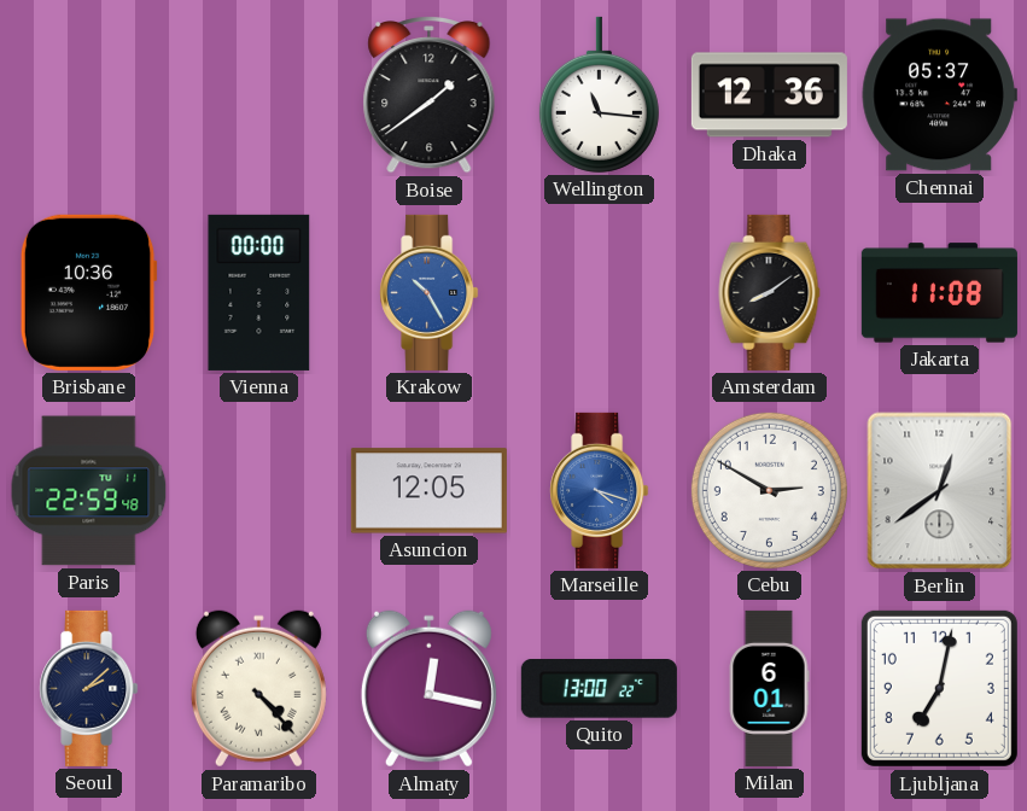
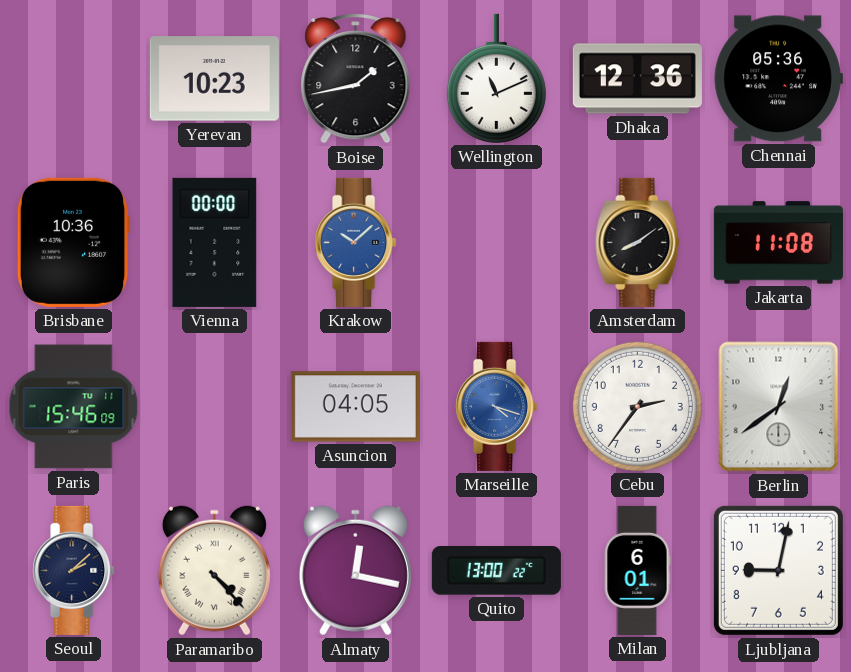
Yerevan: none -> 10:23 (214, 79)
Boise: 1:39 -> 1:43 (356, 78)
Wellington: 11:16 -> 11:11 (496, 78)
Chennai: 05:37 -> 05:36 (778, 79)
Krakow: 10:25 -> 10:08 (356, 242)
Paris: 22:59 -> 15:46 (74, 407)
Asuncion: 12:05 -> 04:05 (355, 407)
Cebu: 2:50 -> 2:36 (637, 406)
Ljubljana: 7:02 -> 9:02 (778, 570)
